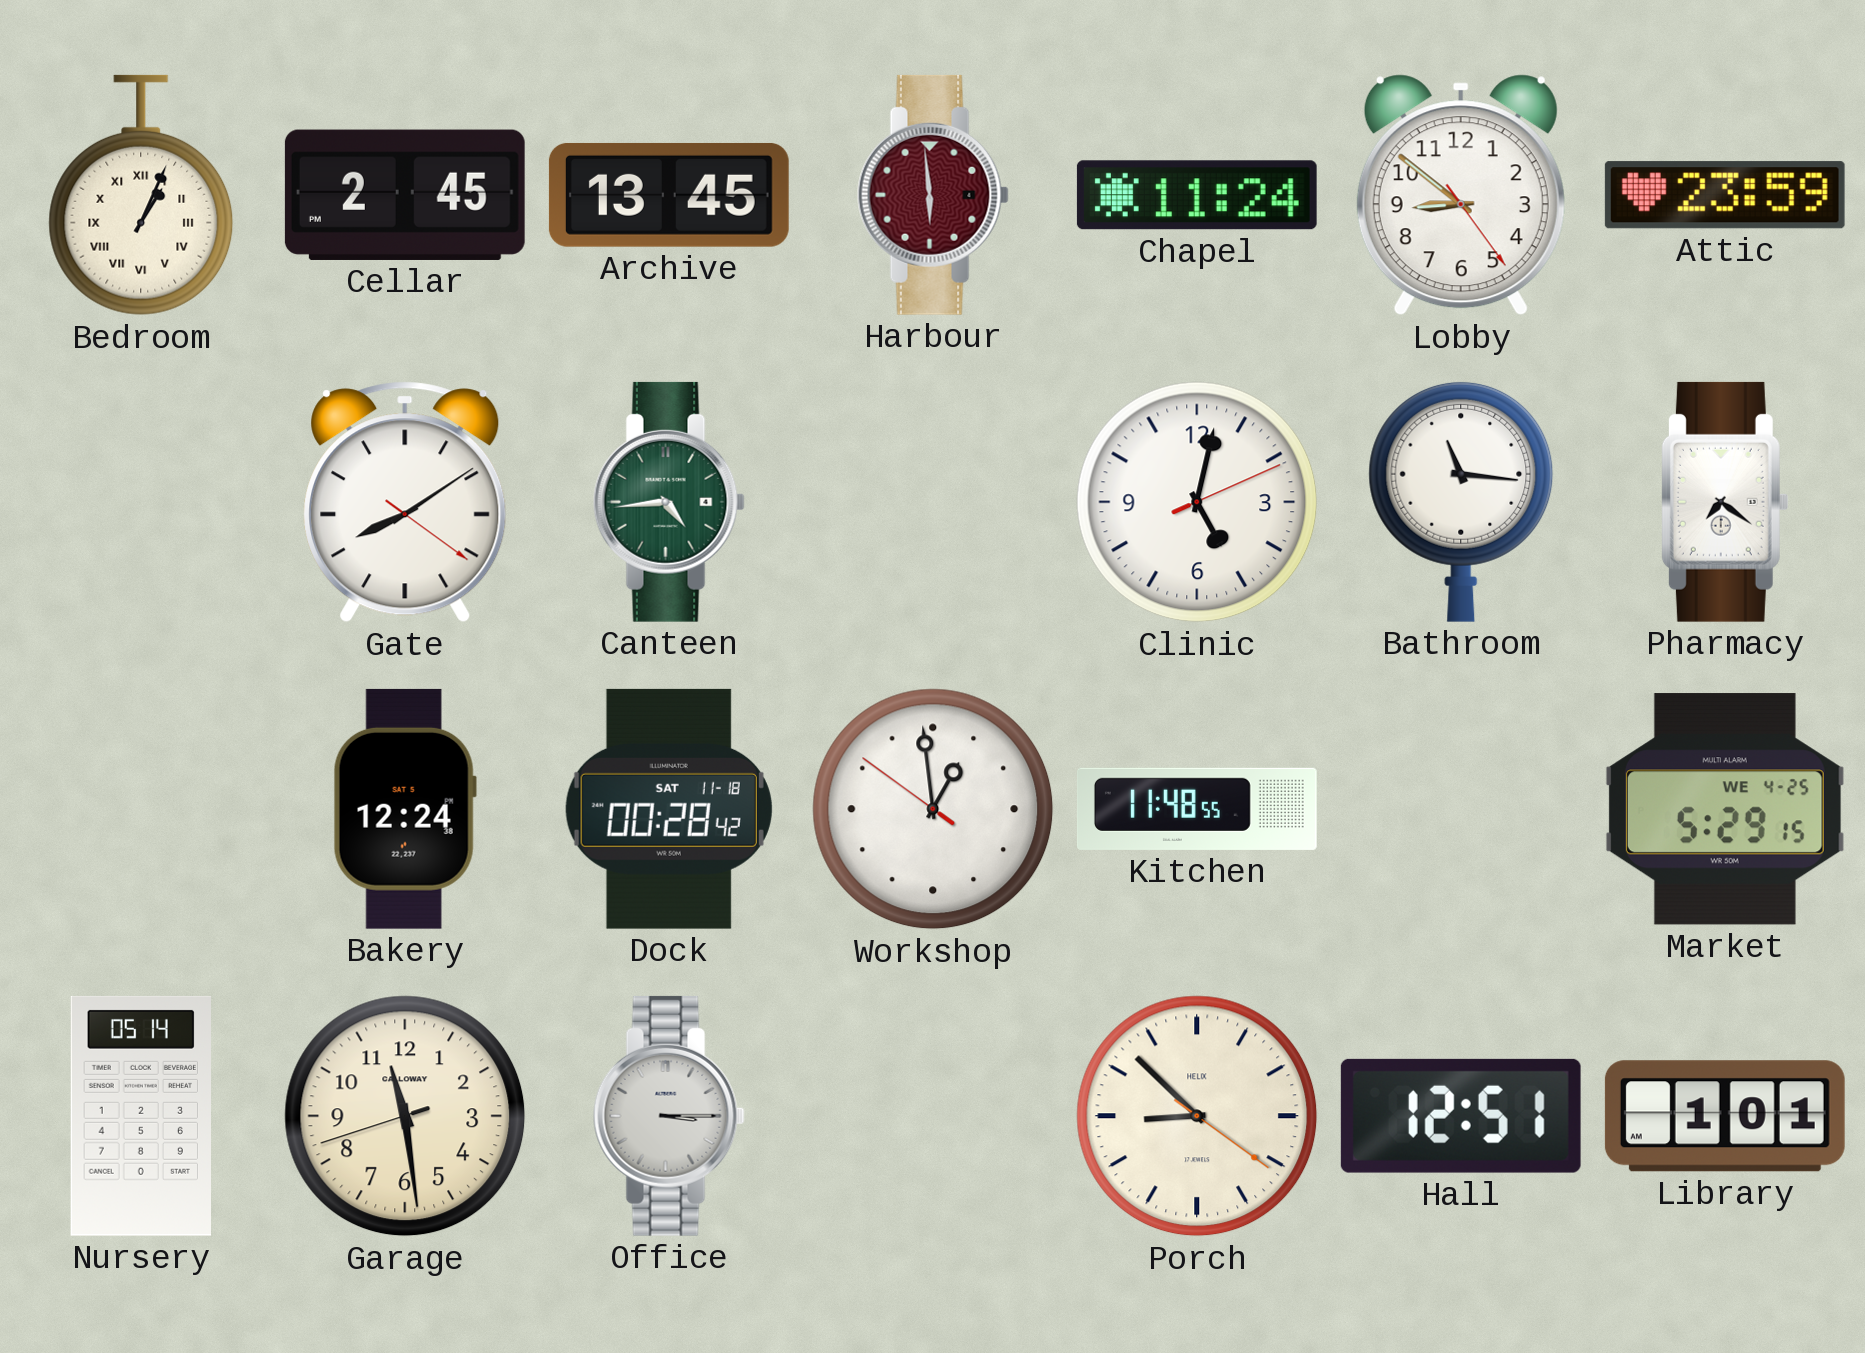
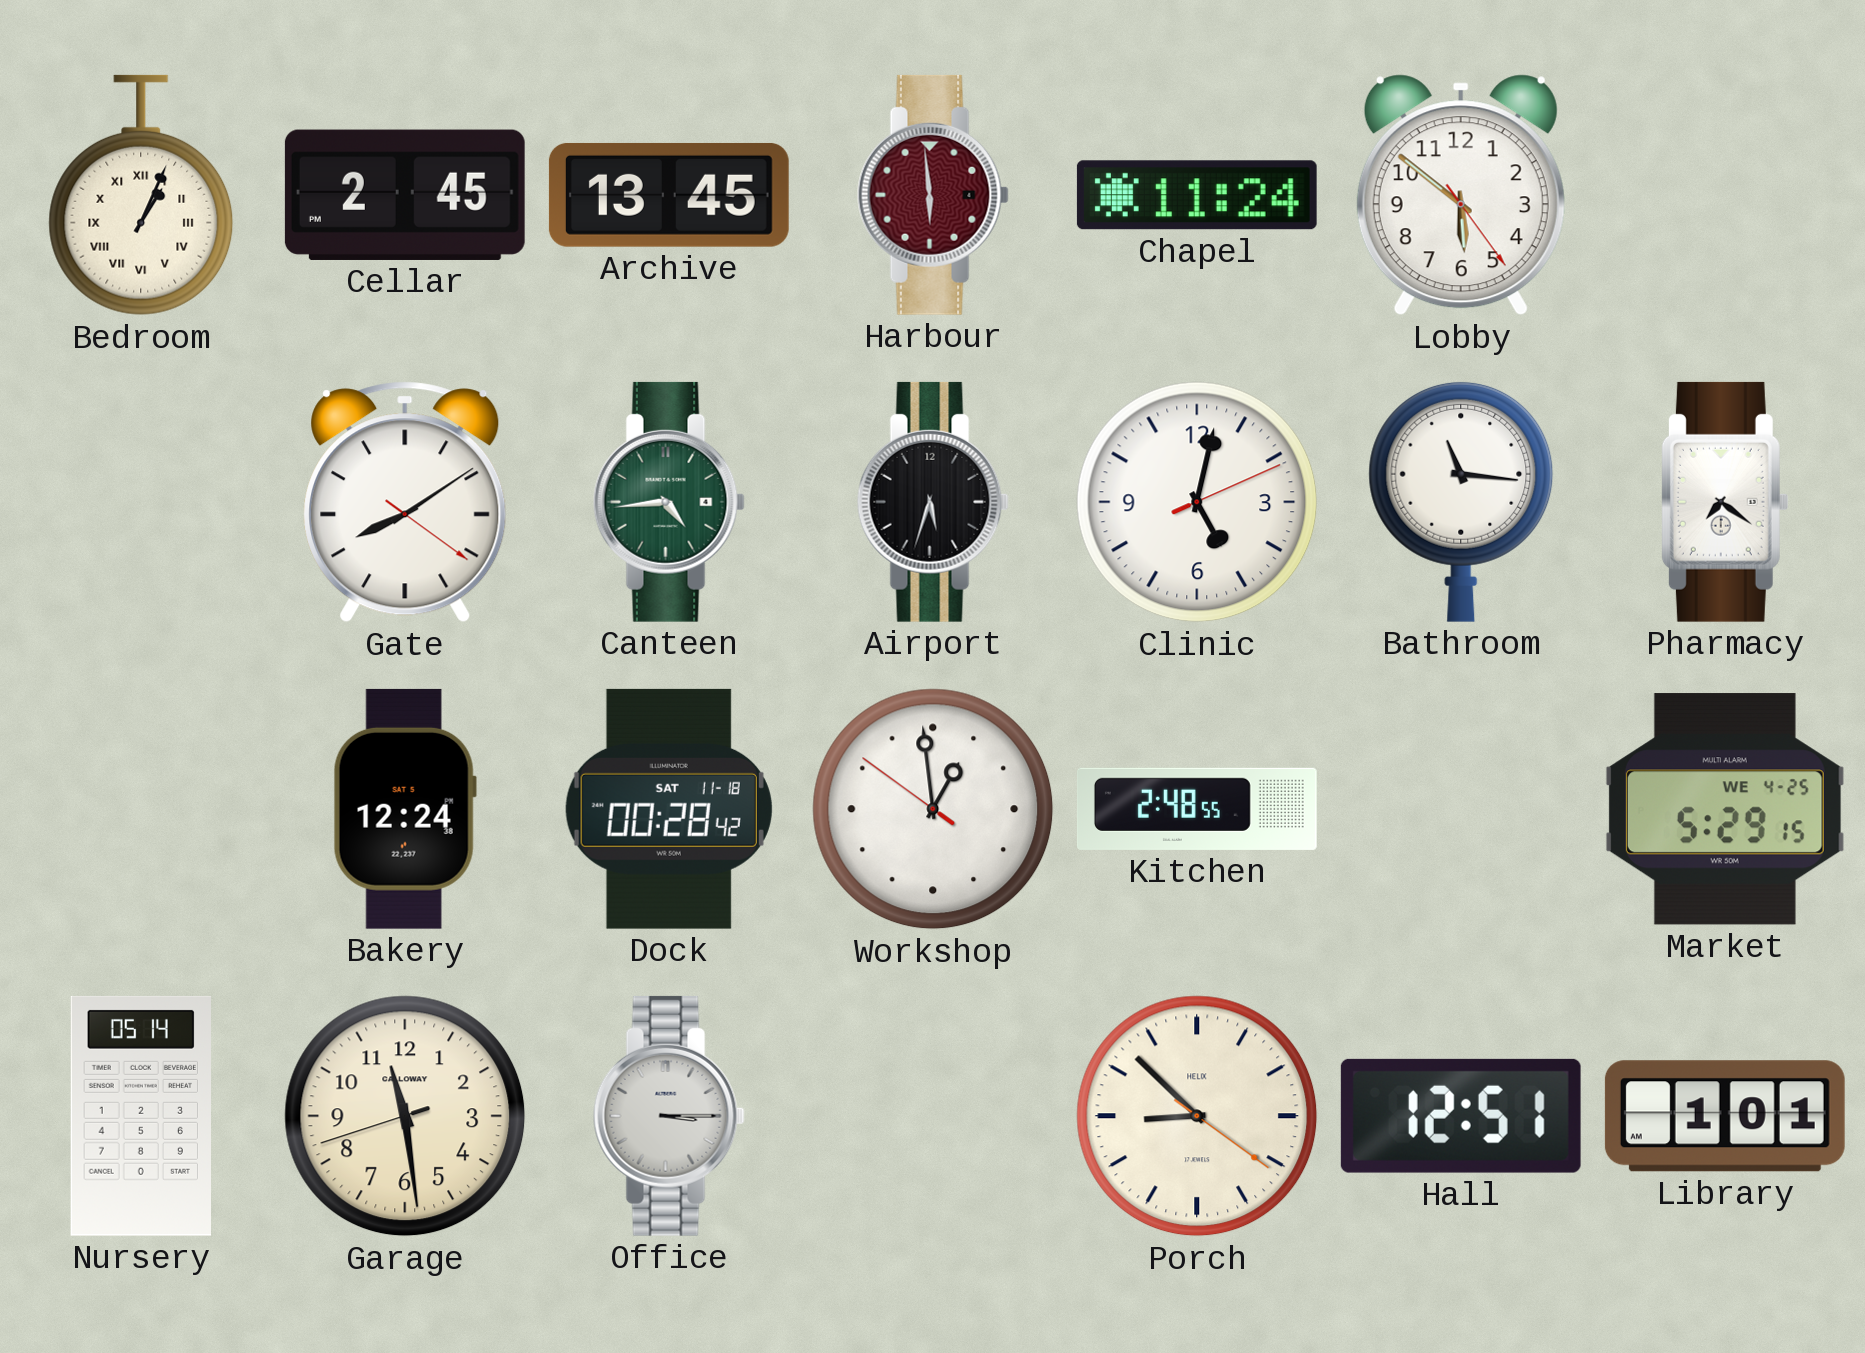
Lobby: 8:51 -> 5:51 (1461, 195)
Attic: 23:59 -> none (1725, 195)
Airport: none -> 5:33 (933, 502)
Kitchen: 11:48 -> 2:48 (1197, 809)
